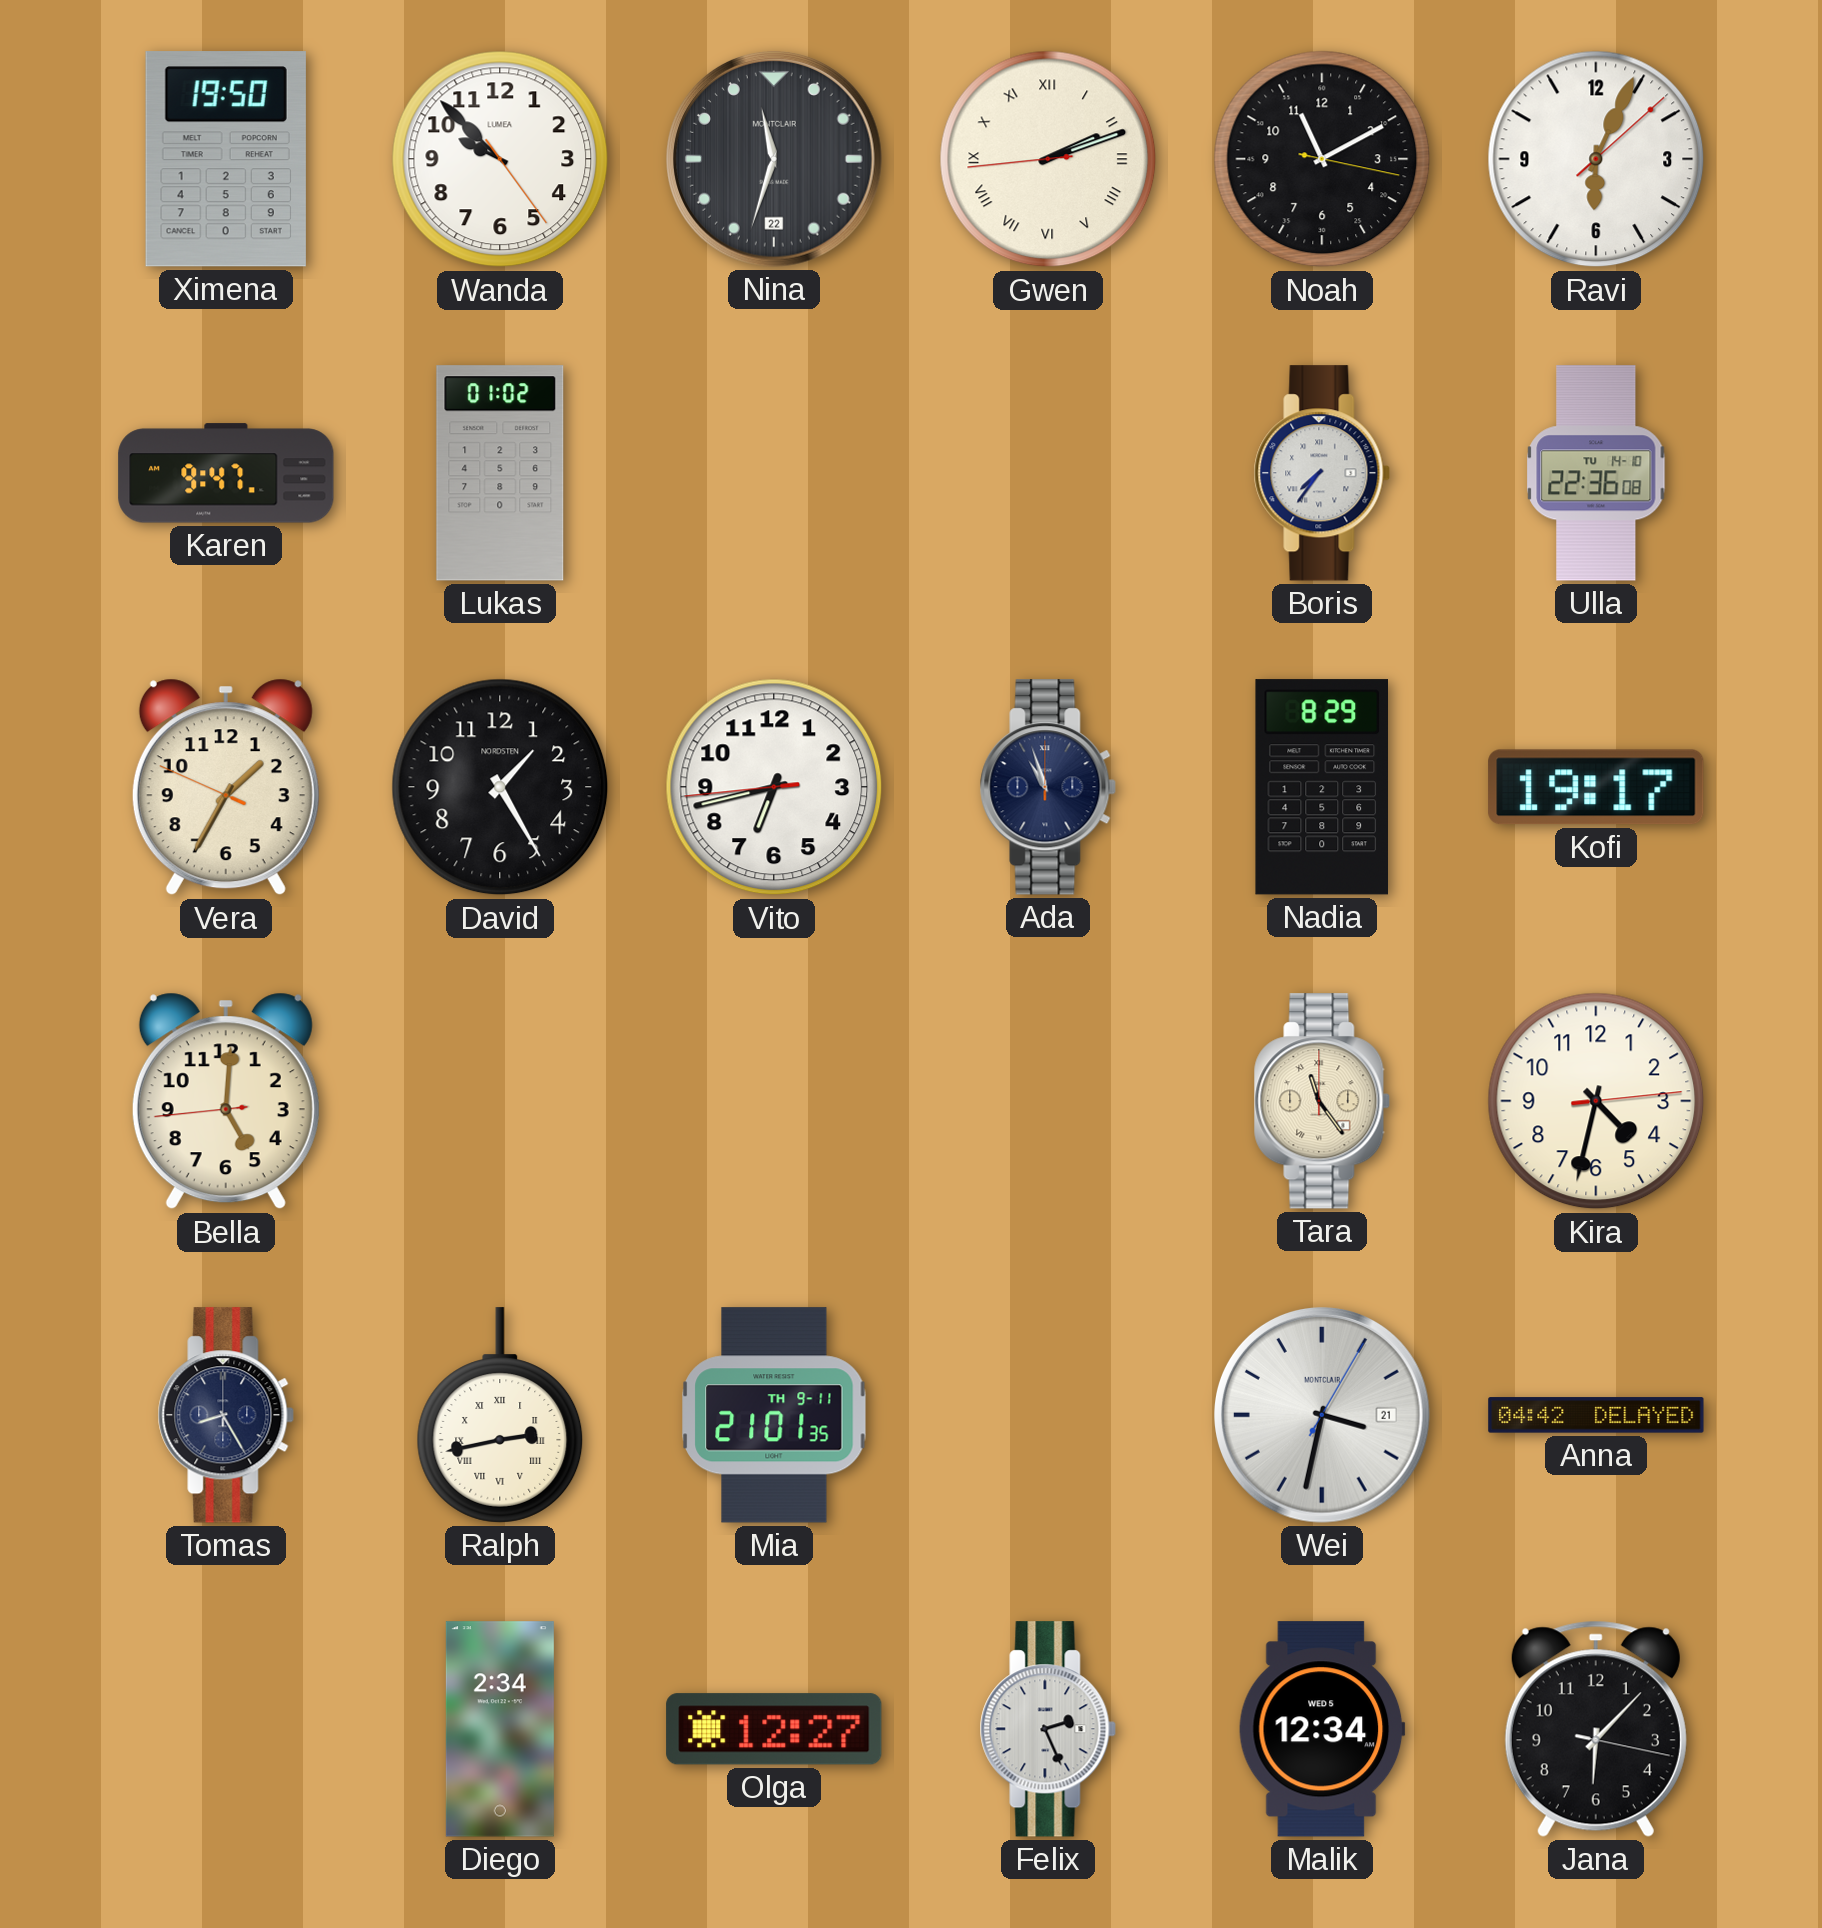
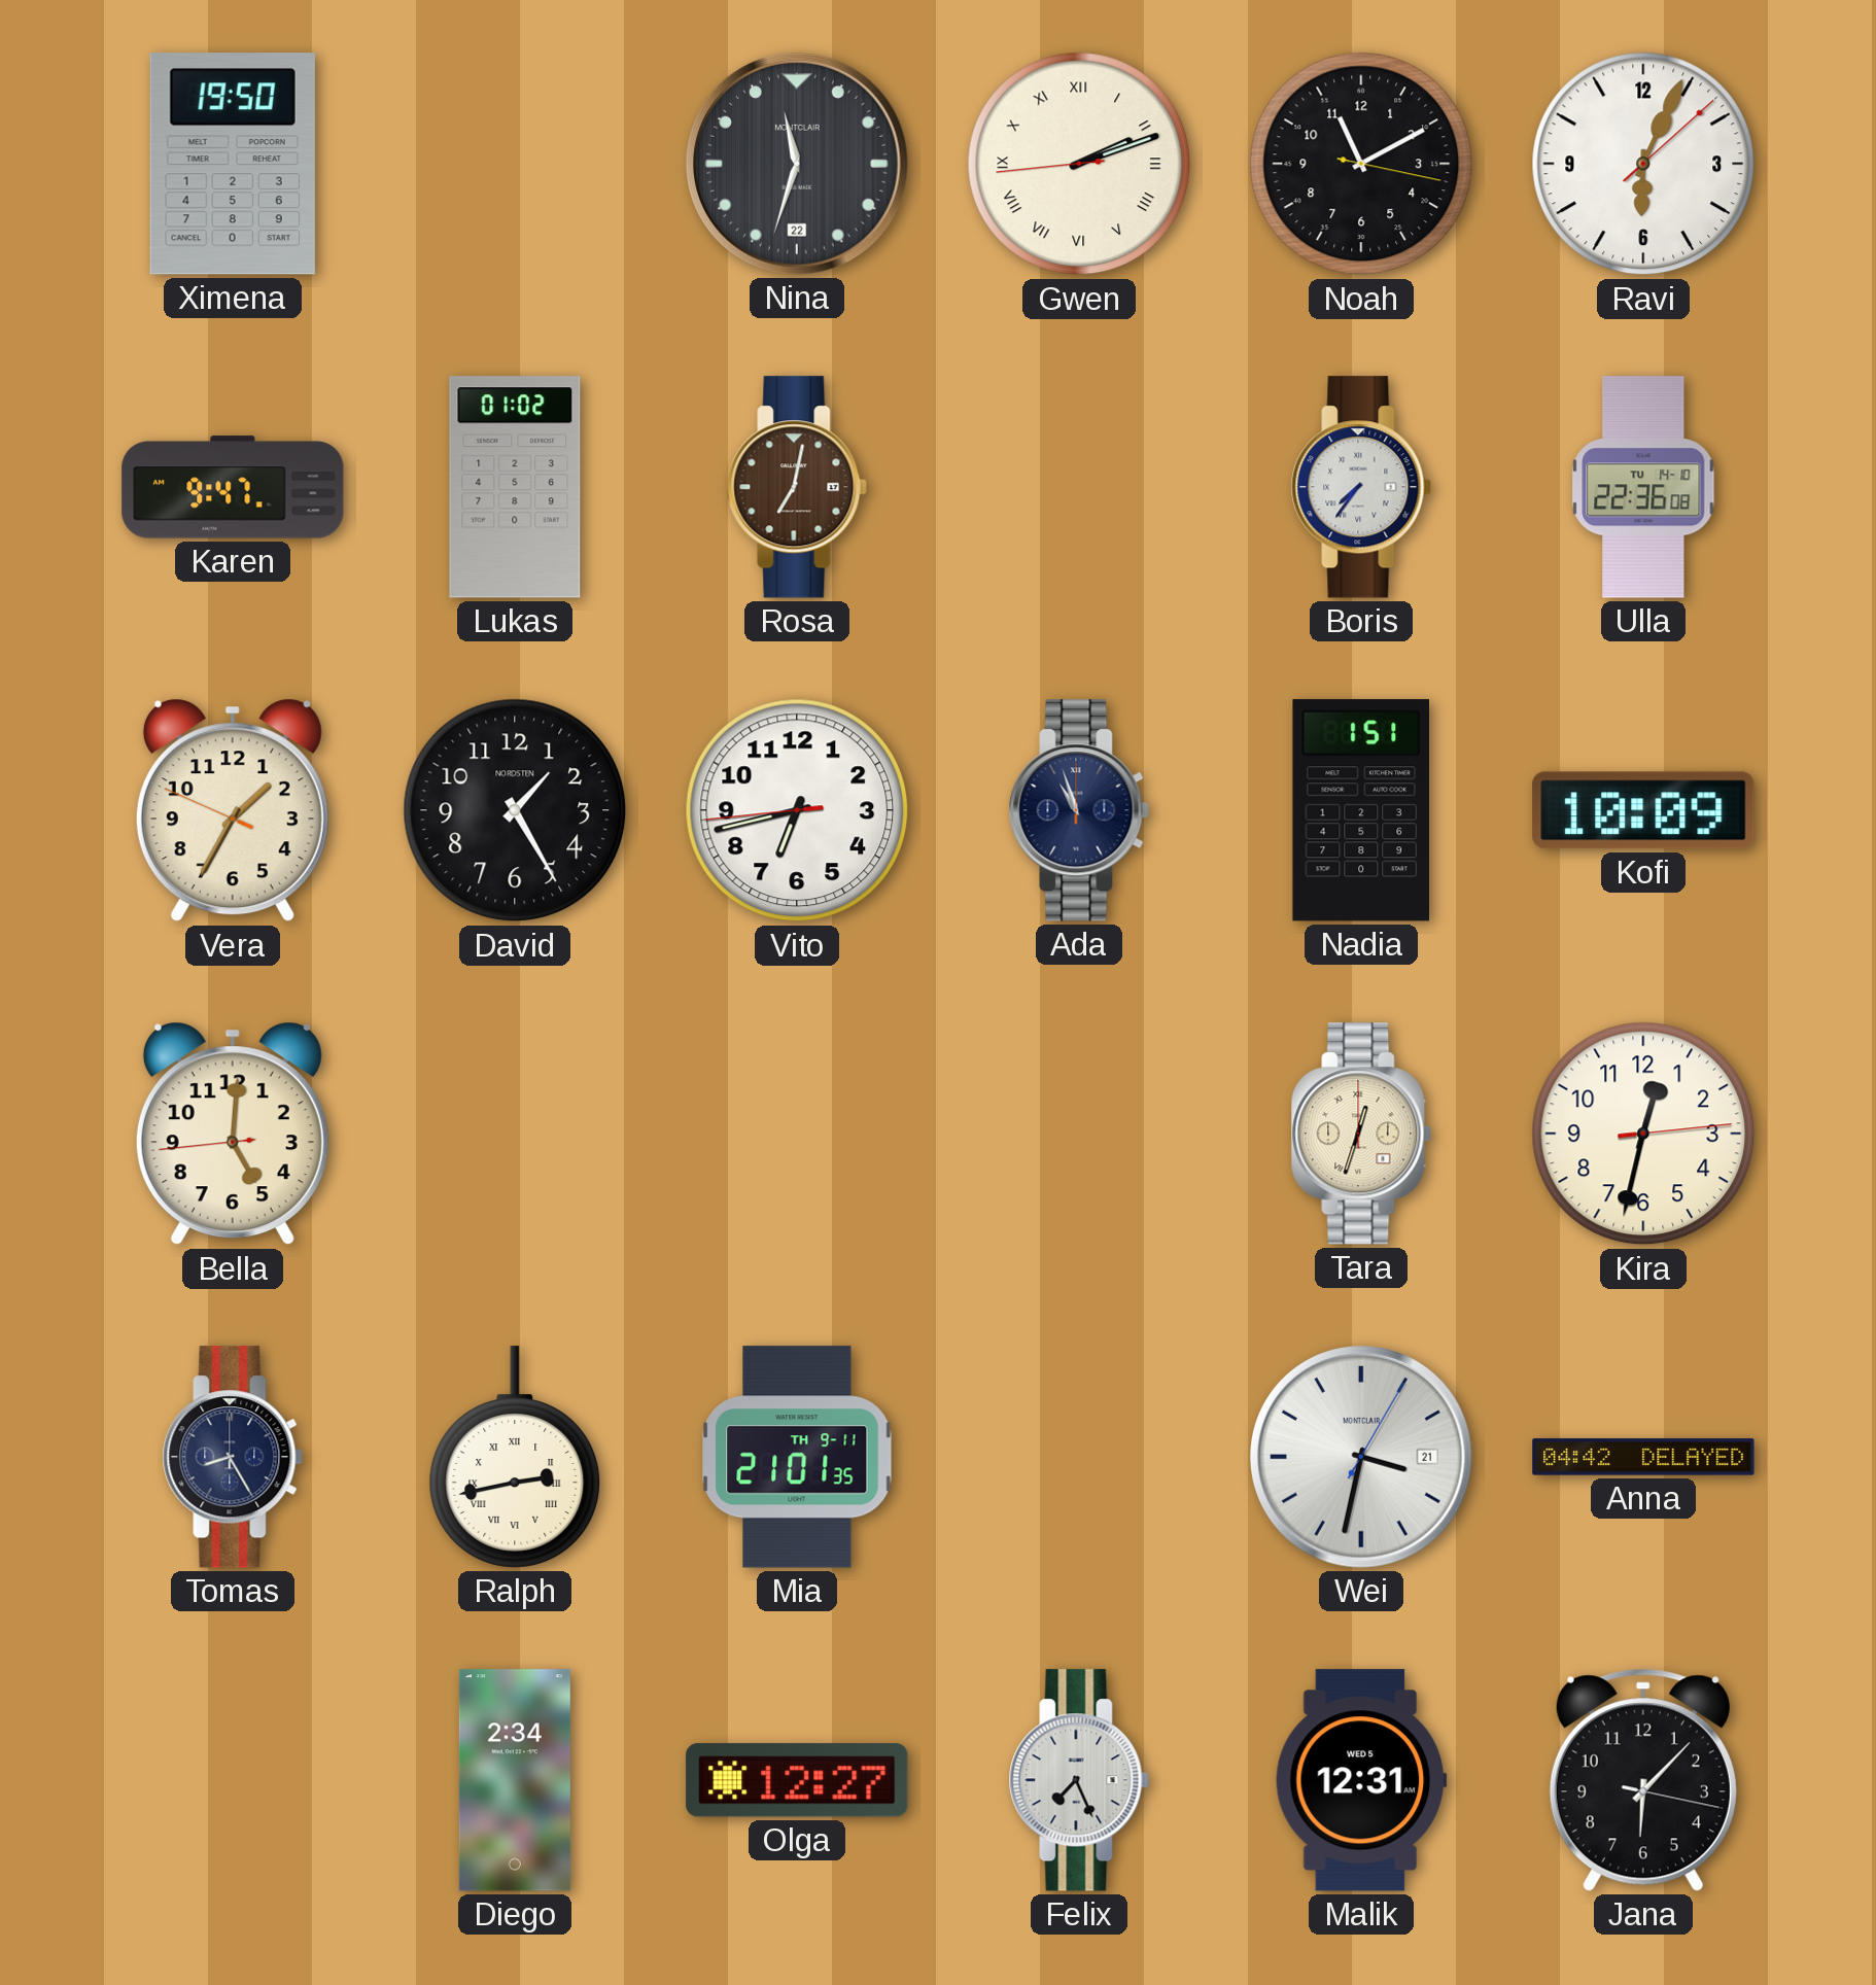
Wanda: 9:52 -> none (500, 159)
Rosa: none -> 7:02 (797, 487)
Nadia: 8:29 -> 1:51 (1360, 810)
Kofi: 19:17 -> 10:09 (1643, 810)
Tara: 11:24 -> 12:33 (1361, 1134)
Kira: 4:32 -> 12:32 (1643, 1134)
Felix: 2:26 -> 7:26 (1079, 1780)
Malik: 12:34 -> 12:31 (1361, 1780)
